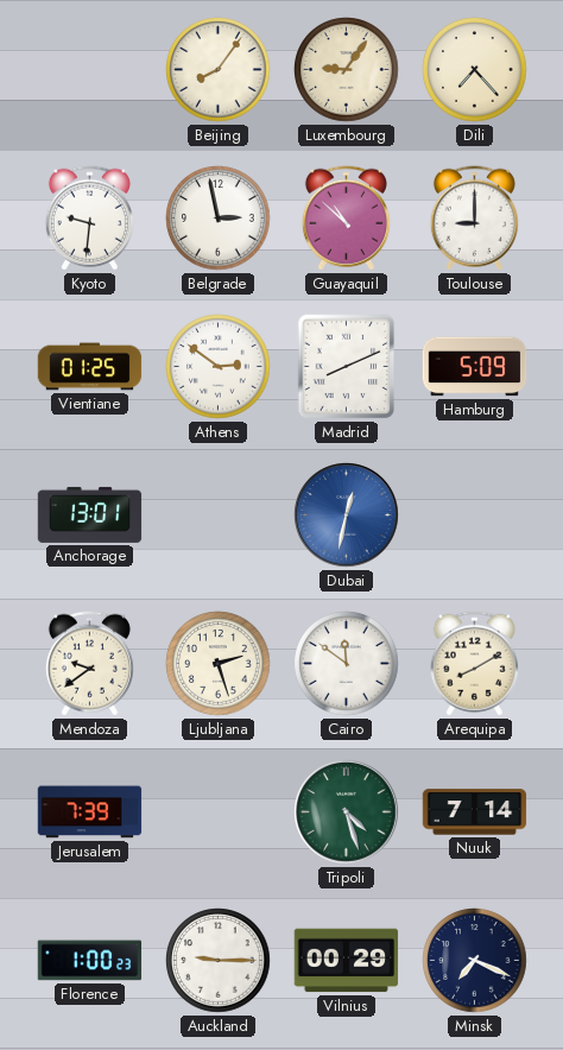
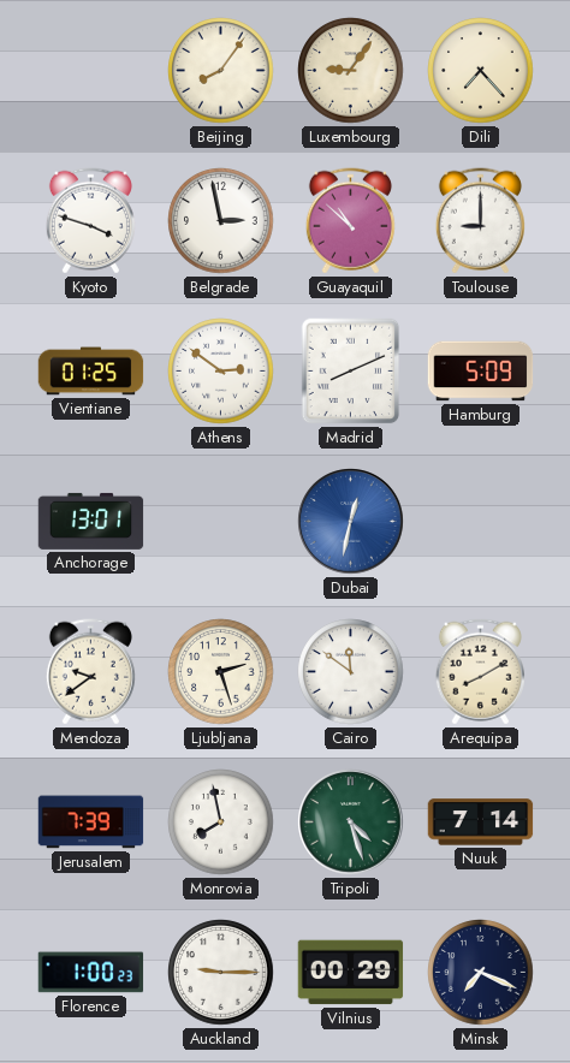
Kyoto: 9:31 -> 3:48 (90, 221)
Monrovia: none -> 7:58 (221, 823)
